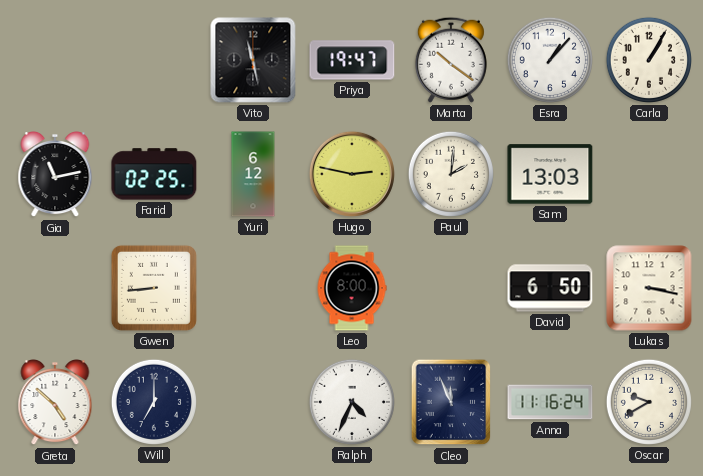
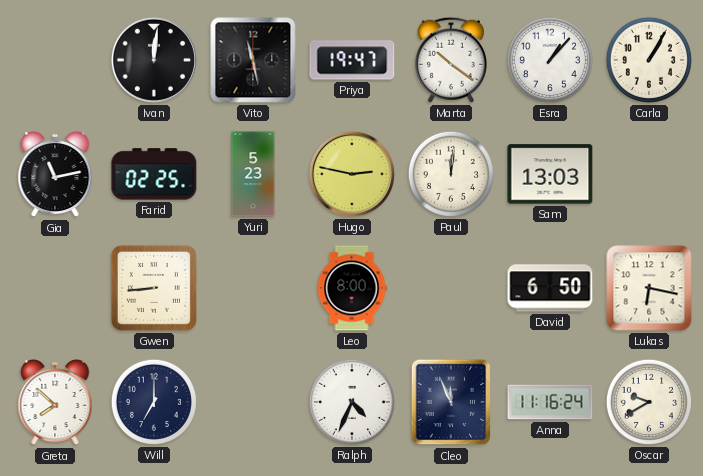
Ivan: none -> 12:01 (154, 60)
Yuri: 6:12 -> 5:23 (253, 174)
Paul: 2:01 -> 12:01 (451, 174)
Lukas: 3:17 -> 6:17 (649, 288)
Greta: 4:52 -> 7:52 (55, 402)
